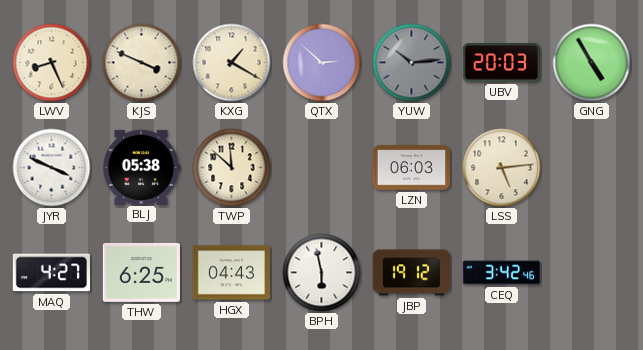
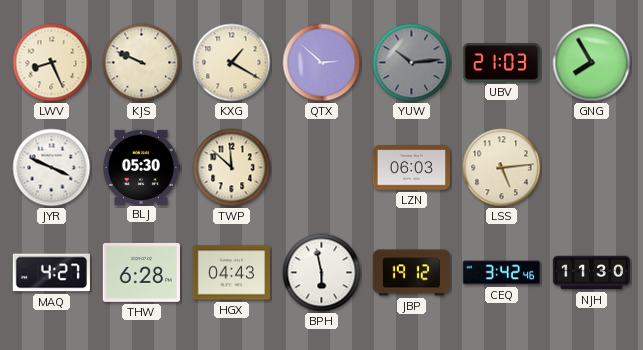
KJS: 3:49 -> 9:49 (142, 63)
UBV: 20:03 -> 21:03 (501, 63)
GNG: 4:55 -> 7:55 (592, 63)
BLJ: 05:38 -> 05:30 (140, 167)
THW: 6:25 -> 6:28 (141, 272)
NJH: none -> 11:30 (591, 273)
